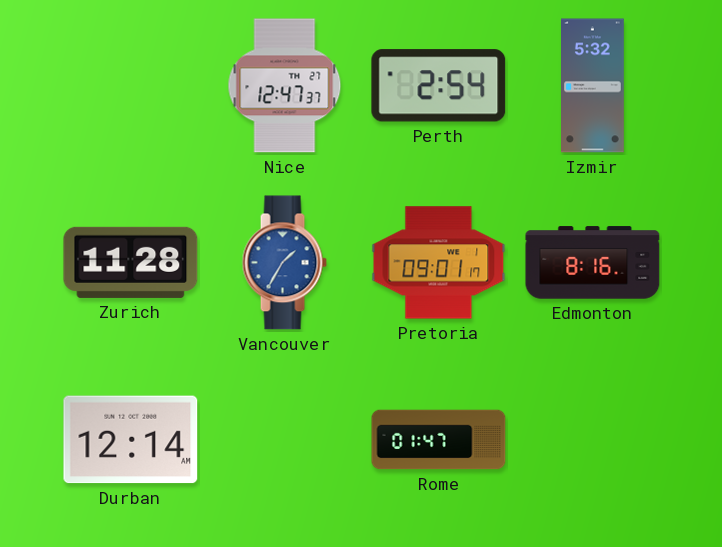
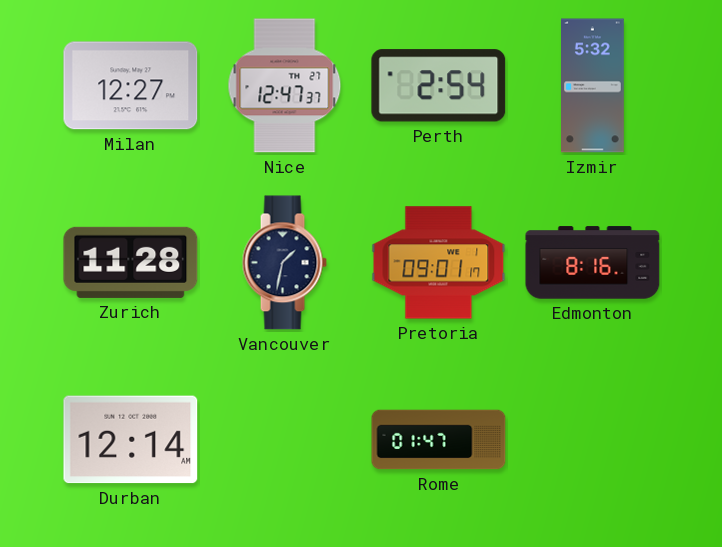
Milan: none -> 12:27 (131, 86)
Vancouver: 1:35 -> 1:32 (284, 263)
Vancouver dial: blue -> navy (284, 263)
